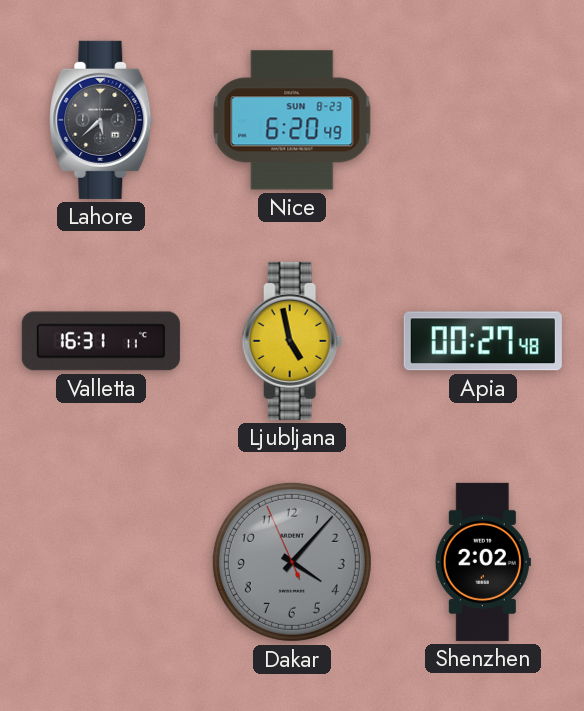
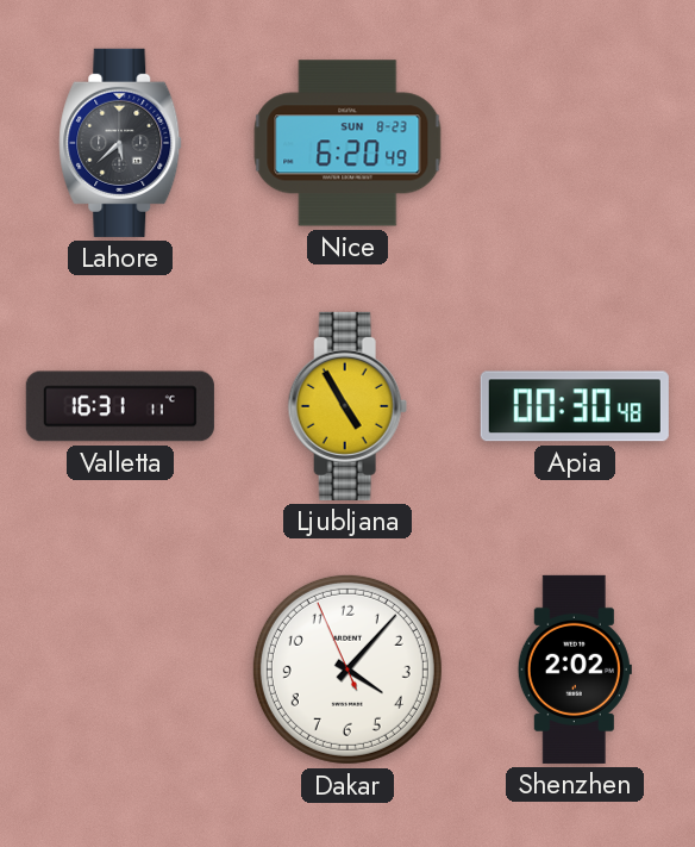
Ljubljana: 4:58 -> 4:55 (347, 406)
Apia: 00:27 -> 00:30 (575, 406)
Dakar dial: grey -> white (347, 669)
